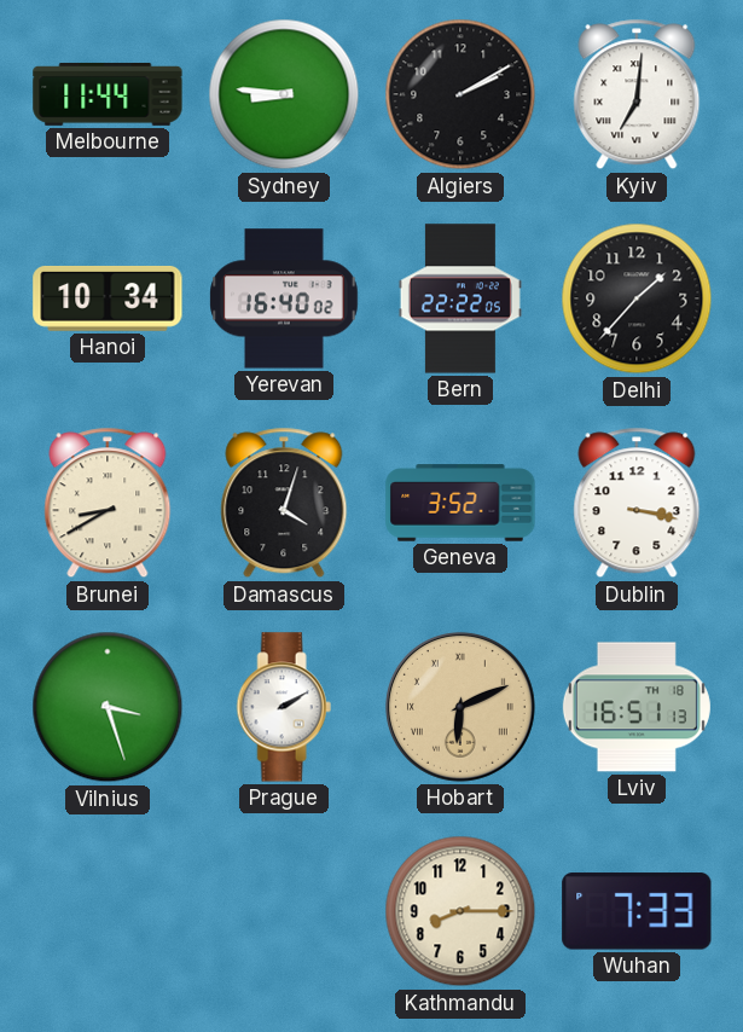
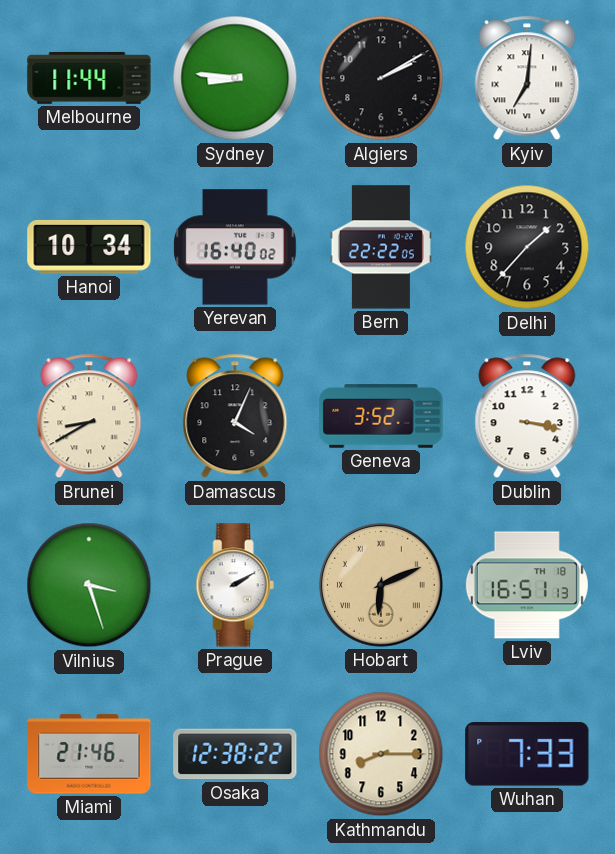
Damascus: 4:03 -> 4:04 (235, 416)
Miami: none -> 21:46 (89, 754)
Osaka: none -> 12:38 (235, 754)
